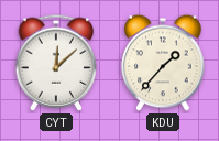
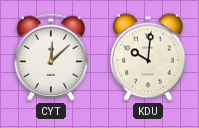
KDU: 1:37 -> 10:01 (148, 57)
